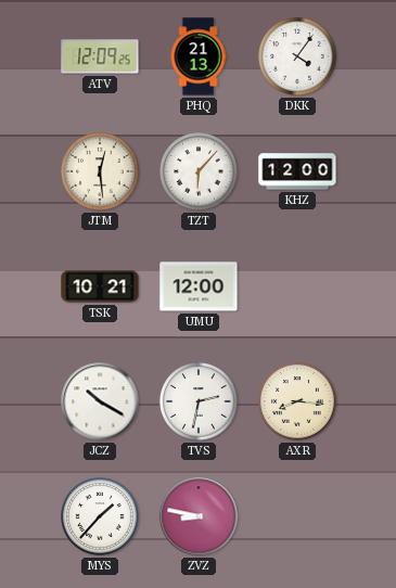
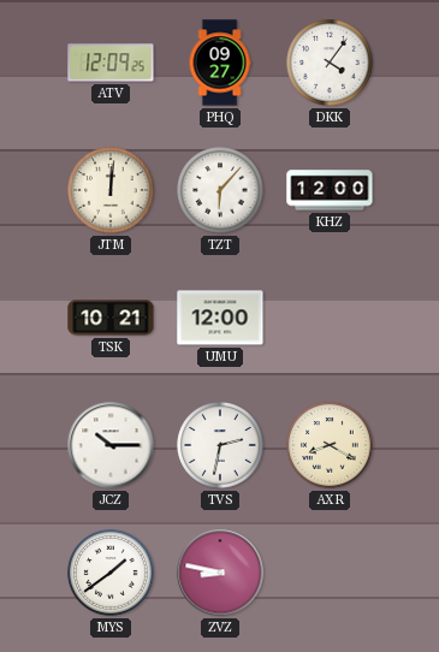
PHQ: 21:13 -> 09:27 (220, 63)
JTM: 12:29 -> 12:01 (111, 190)
JCZ: 10:20 -> 10:15 (111, 445)
AXR: 8:16 -> 8:20 (330, 445)
MYS: 1:37 -> 1:39 (111, 573)
